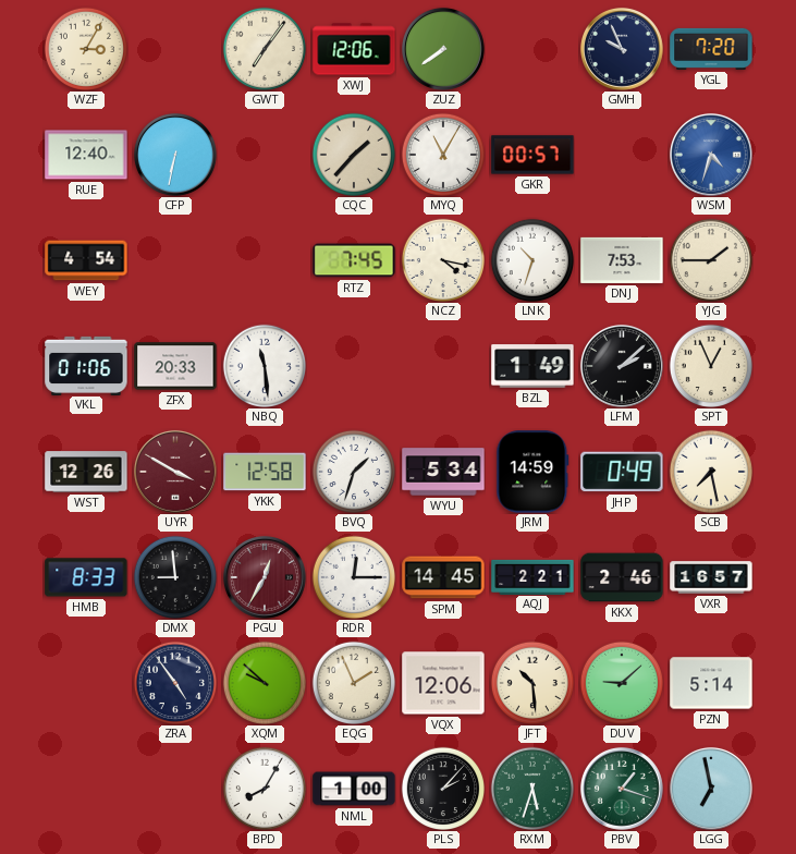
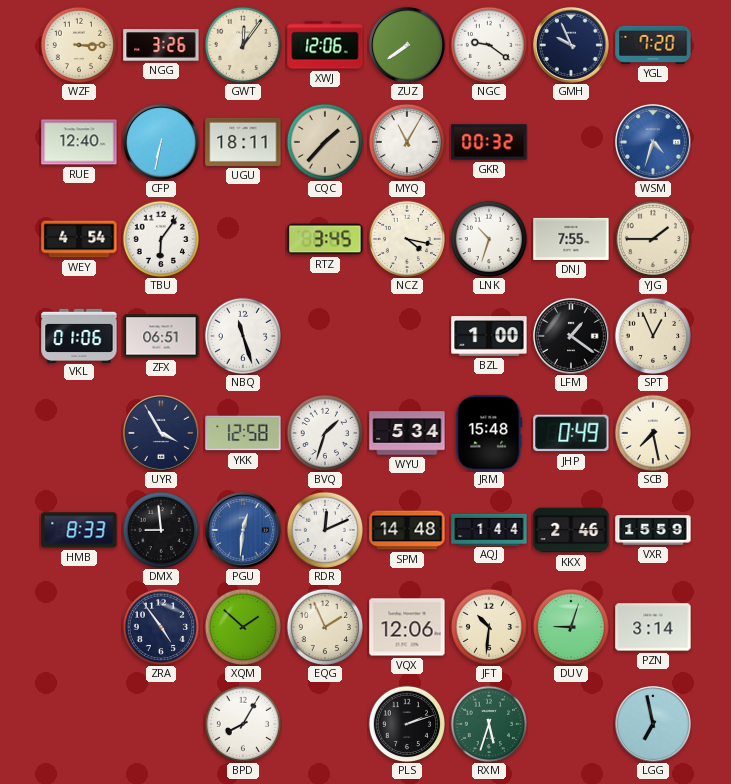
WZF: 3:05 -> 3:15 (78, 44)
NGG: none -> 3:26 (161, 45)
GWT: 7:06 -> 12:06 (242, 44)
NGC: none -> 9:21 (488, 44)
UGU: none -> 18:11 (243, 142)
GKR: 00:57 -> 00:32 (489, 142)
TBU: none -> 6:06 (160, 238)
RTZ: 7:45 -> 3:45 (325, 239)
DNJ: 7:53 -> 7:55 (571, 239)
ZFX: 20:33 -> 06:51 (161, 336)
NBQ: 11:29 -> 11:27 (242, 335)
BZL: 1:49 -> 1:00 (489, 336)
LFM: 2:08 -> 1:21 (571, 336)
WST: 12:26 -> none (86, 472)
UYR: 3:50 -> 3:55 (161, 433)
UYR dial: burgundy -> navy (161, 433)
JRM: 14:59 -> 15:48 (489, 433)
PGU: 12:35 -> 12:31 (243, 530)
PGU dial: burgundy -> blue (243, 530)
RDR: 12:15 -> 12:11 (324, 529)
SPM: 14:45 -> 14:48 (407, 530)
AQJ: 2:21 -> 1:44 (489, 529)
VXR: 16:57 -> 15:59 (653, 530)
XQM: 9:52 -> 1:52 (242, 626)
JFT: 10:29 -> 10:31 (488, 626)
DUV: 9:08 -> 9:03 (570, 626)
PZN: 5:14 -> 3:14 (653, 627)
NML: 1:00 -> none (354, 789)
PLS: 2:07 -> 2:12 (406, 723)
PBV: 1:18 -> none (622, 789)
